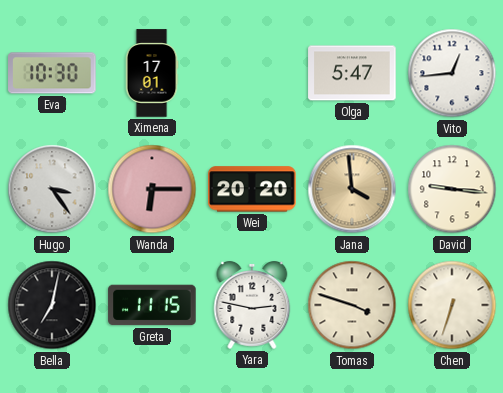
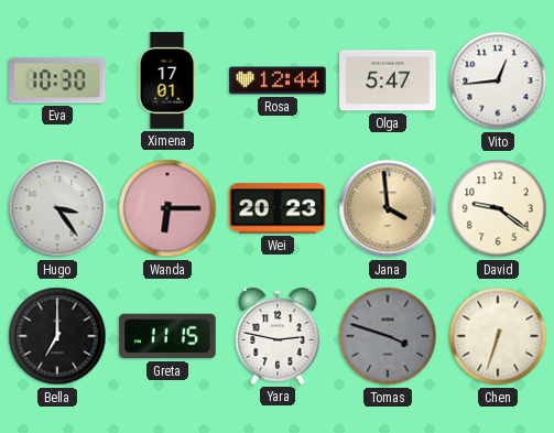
Rosa: none -> 12:44 (278, 80)
Wei: 20:20 -> 20:23 (278, 208)
David: 9:16 -> 9:21 (498, 208)
Bella: 7:02 -> 7:00 (57, 336)
Tomas dial: cream -> grey (388, 336)
